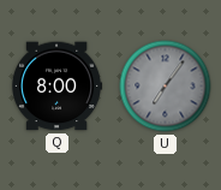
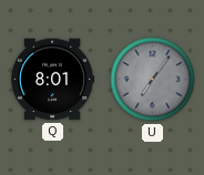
Q: 8:00 -> 8:01 (53, 80)
